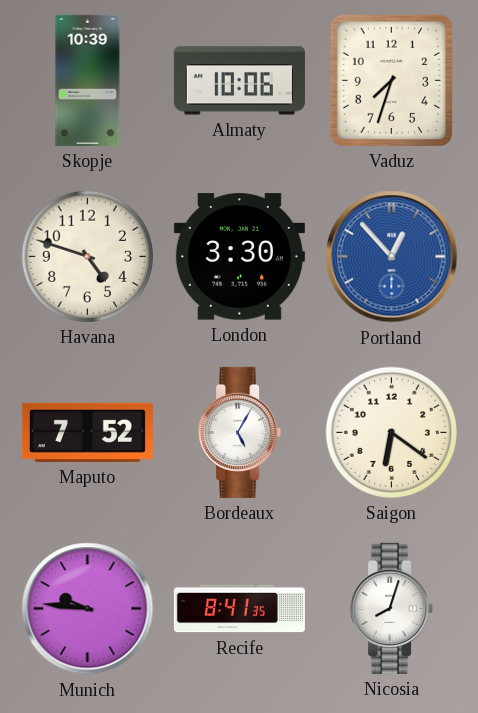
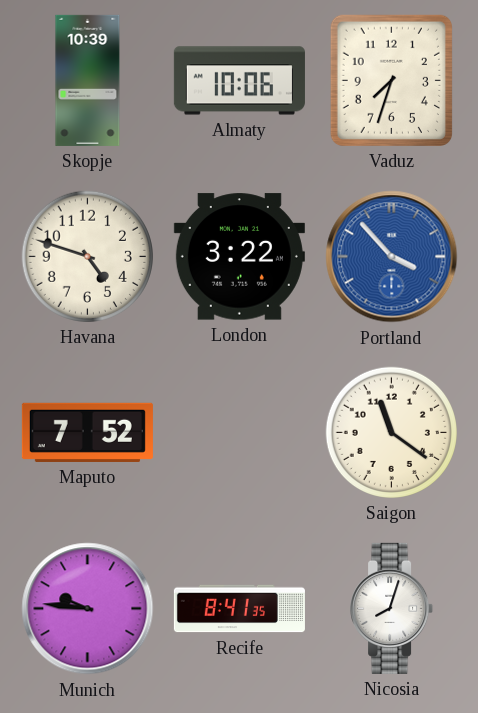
London: 3:30 -> 3:22 (239, 257)
Portland: 12:53 -> 3:53 (392, 257)
Bordeaux: 5:05 -> none (240, 432)
Saigon: 6:21 -> 11:21 (391, 432)
